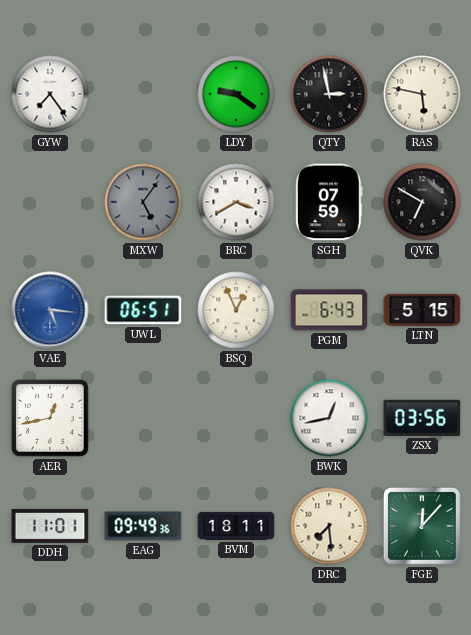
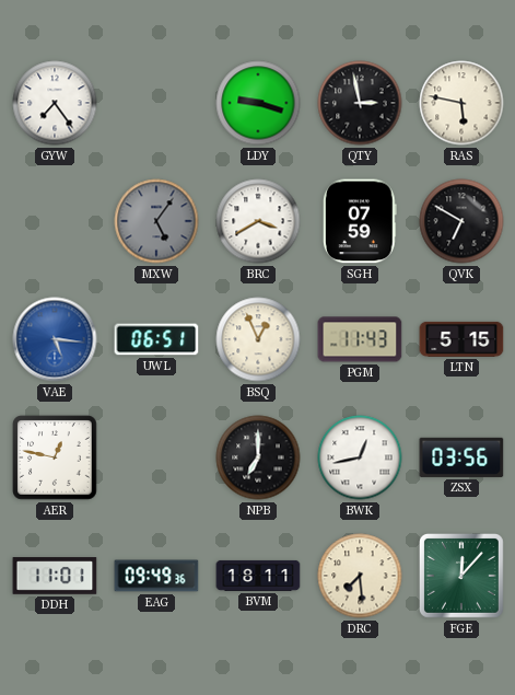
LDY: 9:21 -> 9:18 (258, 103)
PGM: 6:43 -> 11:43 (360, 339)
AER: 12:43 -> 12:47 (55, 457)
NPB: none -> 7:00 (258, 457)
